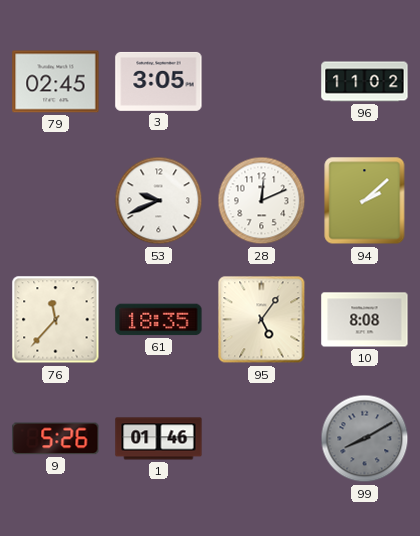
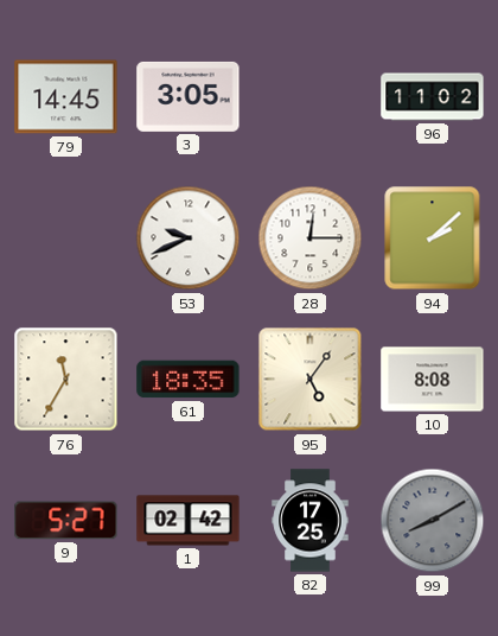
79: 02:45 -> 14:45 (66, 97)
28: 12:11 -> 12:15 (311, 238)
76: 11:37 -> 11:35 (66, 380)
9: 5:26 -> 5:27 (66, 521)
1: 01:46 -> 02:42 (189, 521)
82: none -> 17:25 (311, 521)
